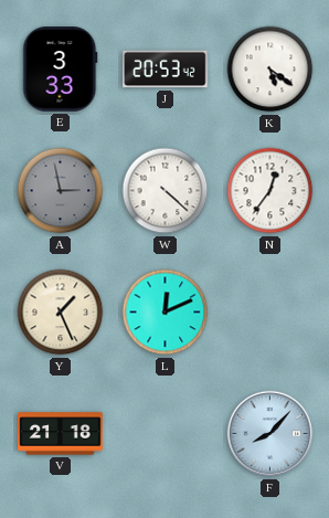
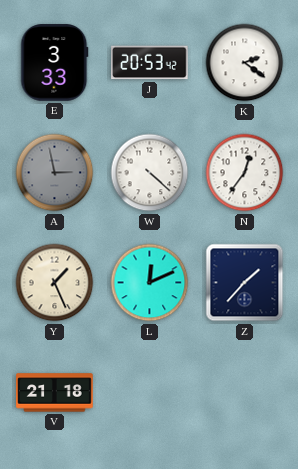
K: 5:21 -> 2:21 (245, 63)
Z: none -> 1:37 (245, 283)
F: 8:07 -> none (270, 434)
